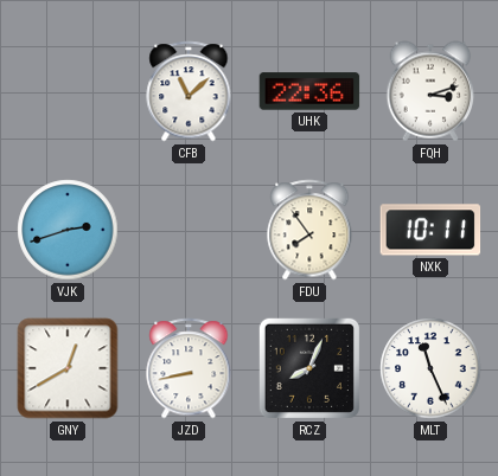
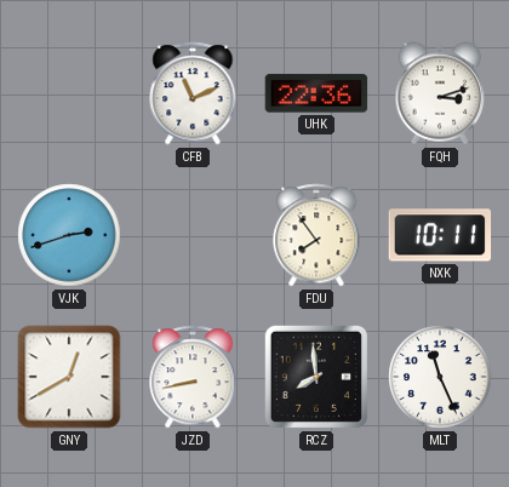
CFB: 11:08 -> 11:11 (193, 93)
RCZ: 8:04 -> 7:59 (316, 377)
